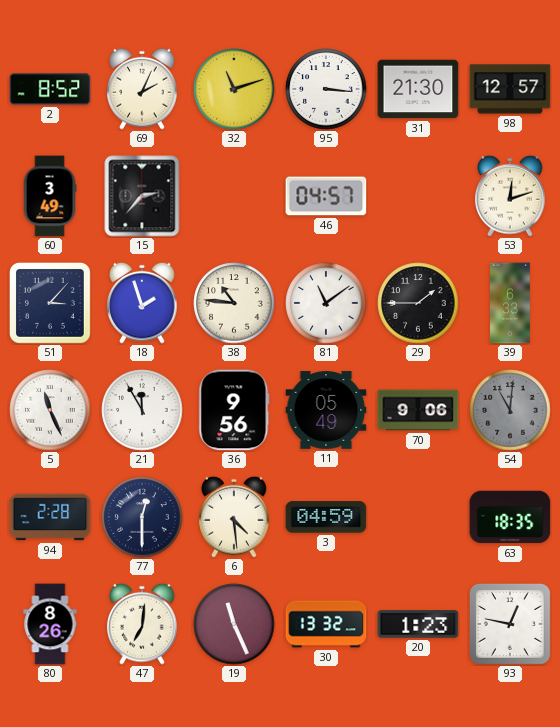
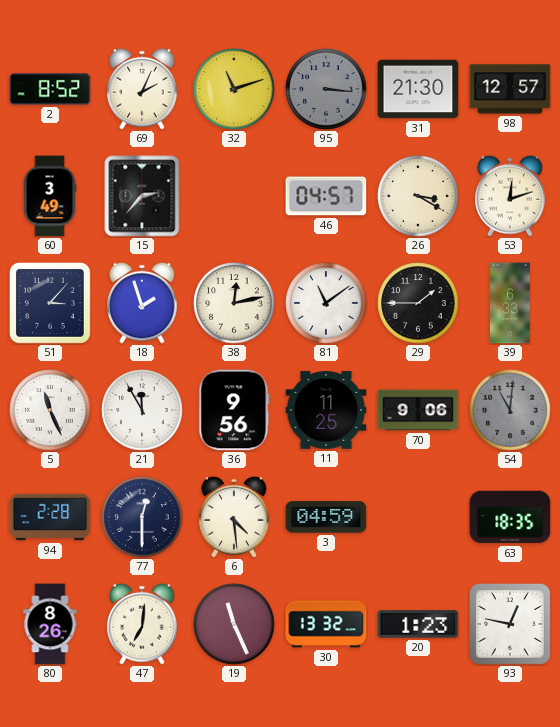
95 dial: white -> grey (326, 89)
26: none -> 3:20 (418, 196)
38: 10:46 -> 12:13 (234, 303)
11: 05:49 -> 11:25 (326, 410)
